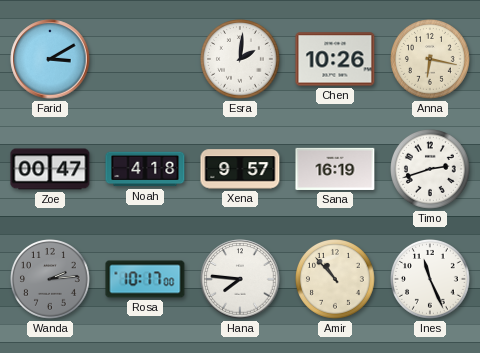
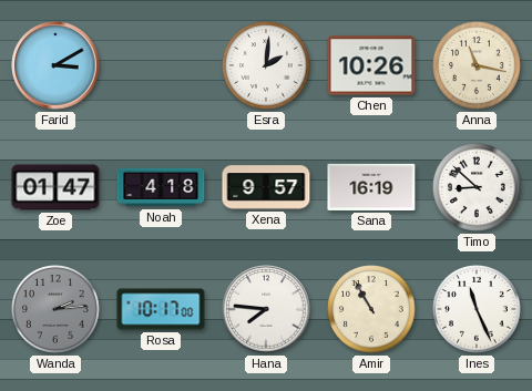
Anna: 6:17 -> 11:17 (478, 66)
Zoe: 00:47 -> 01:47 (55, 187)
Timo: 2:42 -> 8:52 (478, 188)
Amir: 10:53 -> 10:55 (372, 310)
